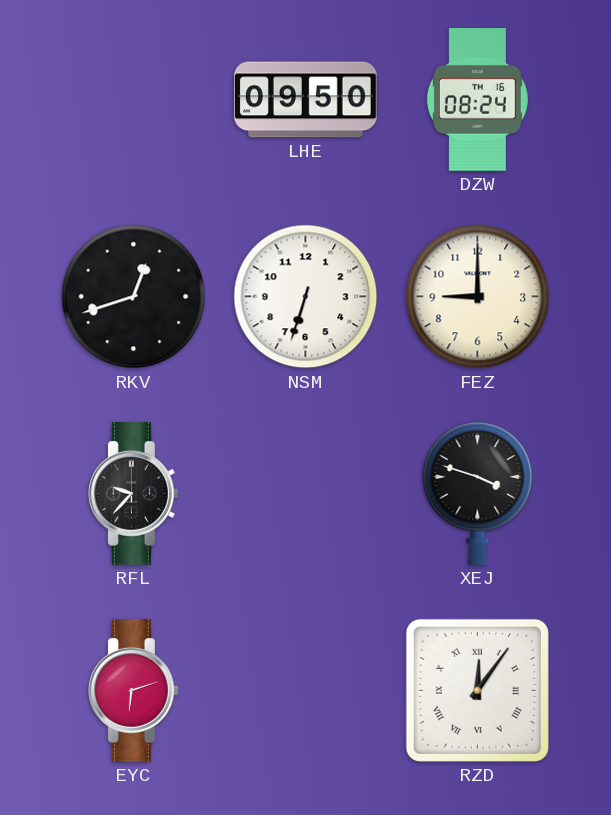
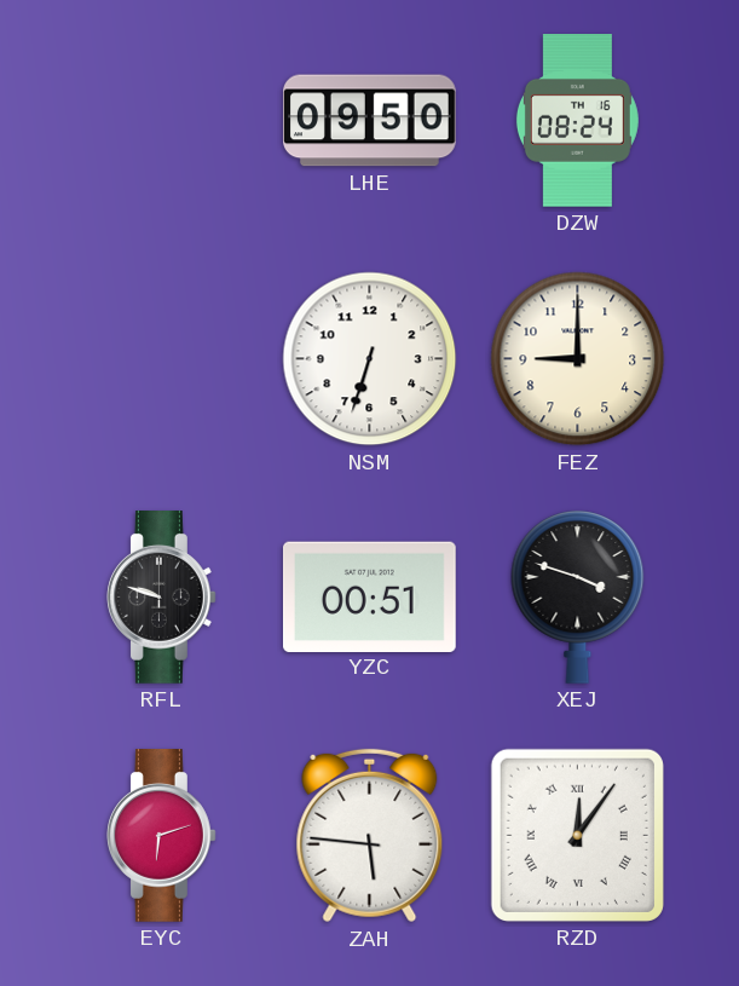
RKV: 12:42 -> none (134, 297)
RFL: 9:37 -> 9:48 (162, 598)
YZC: none -> 00:51 (369, 596)
ZAH: none -> 5:46 (370, 836)
